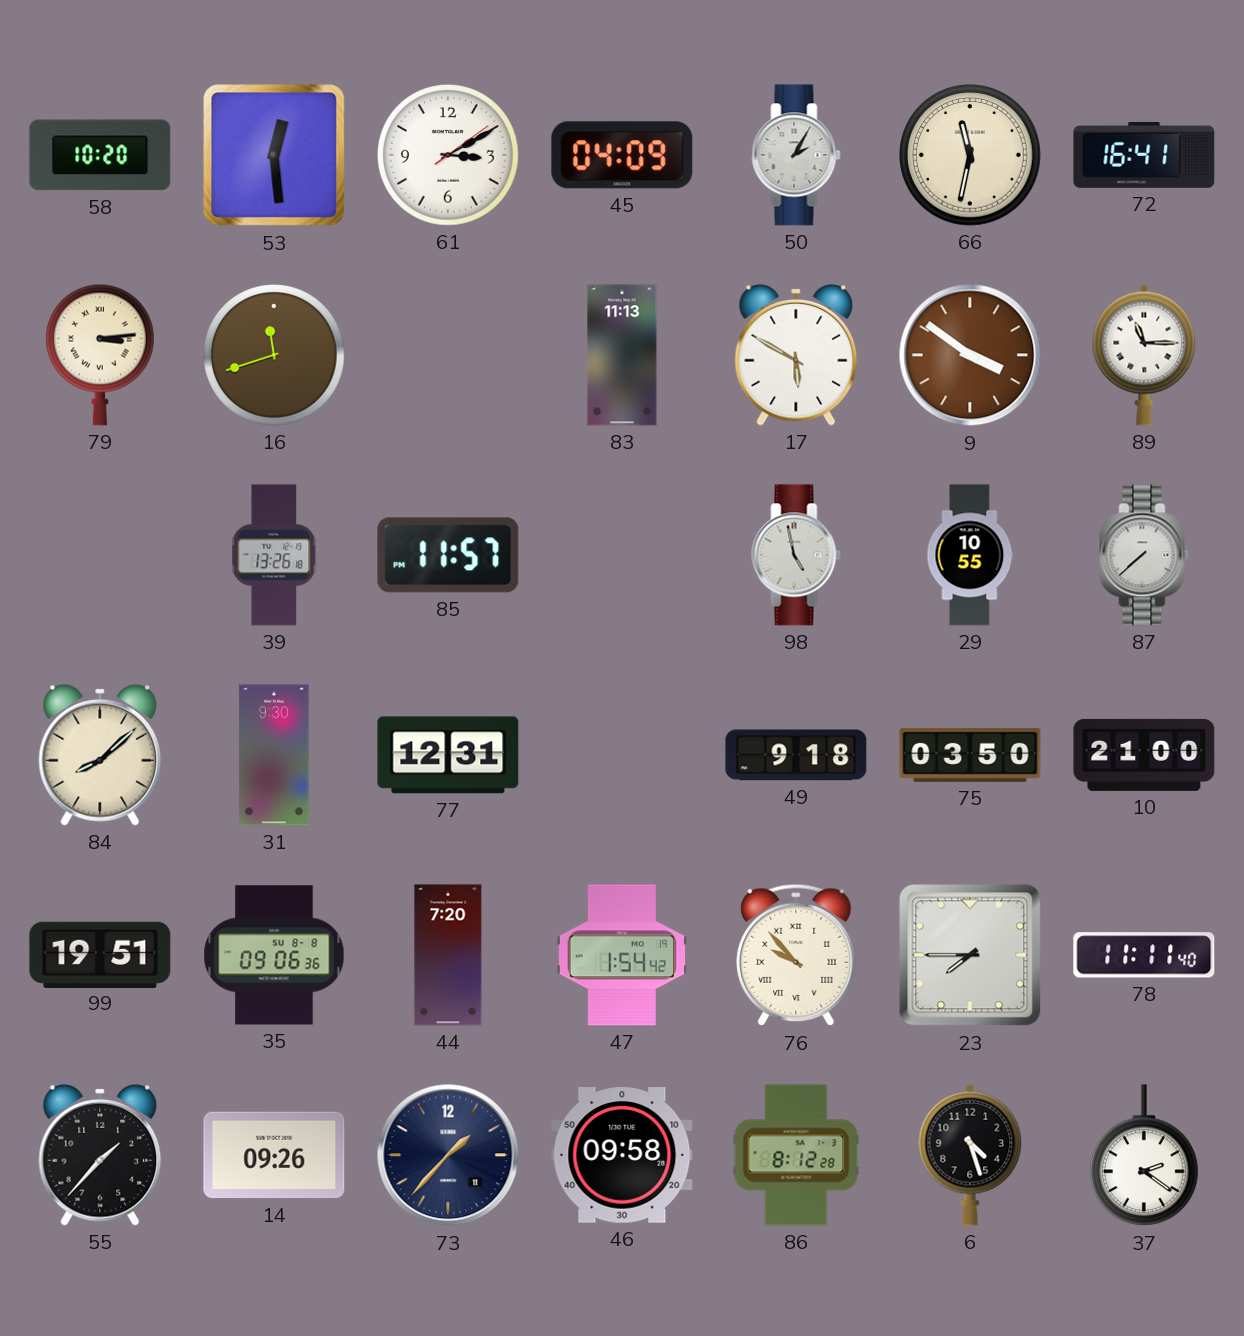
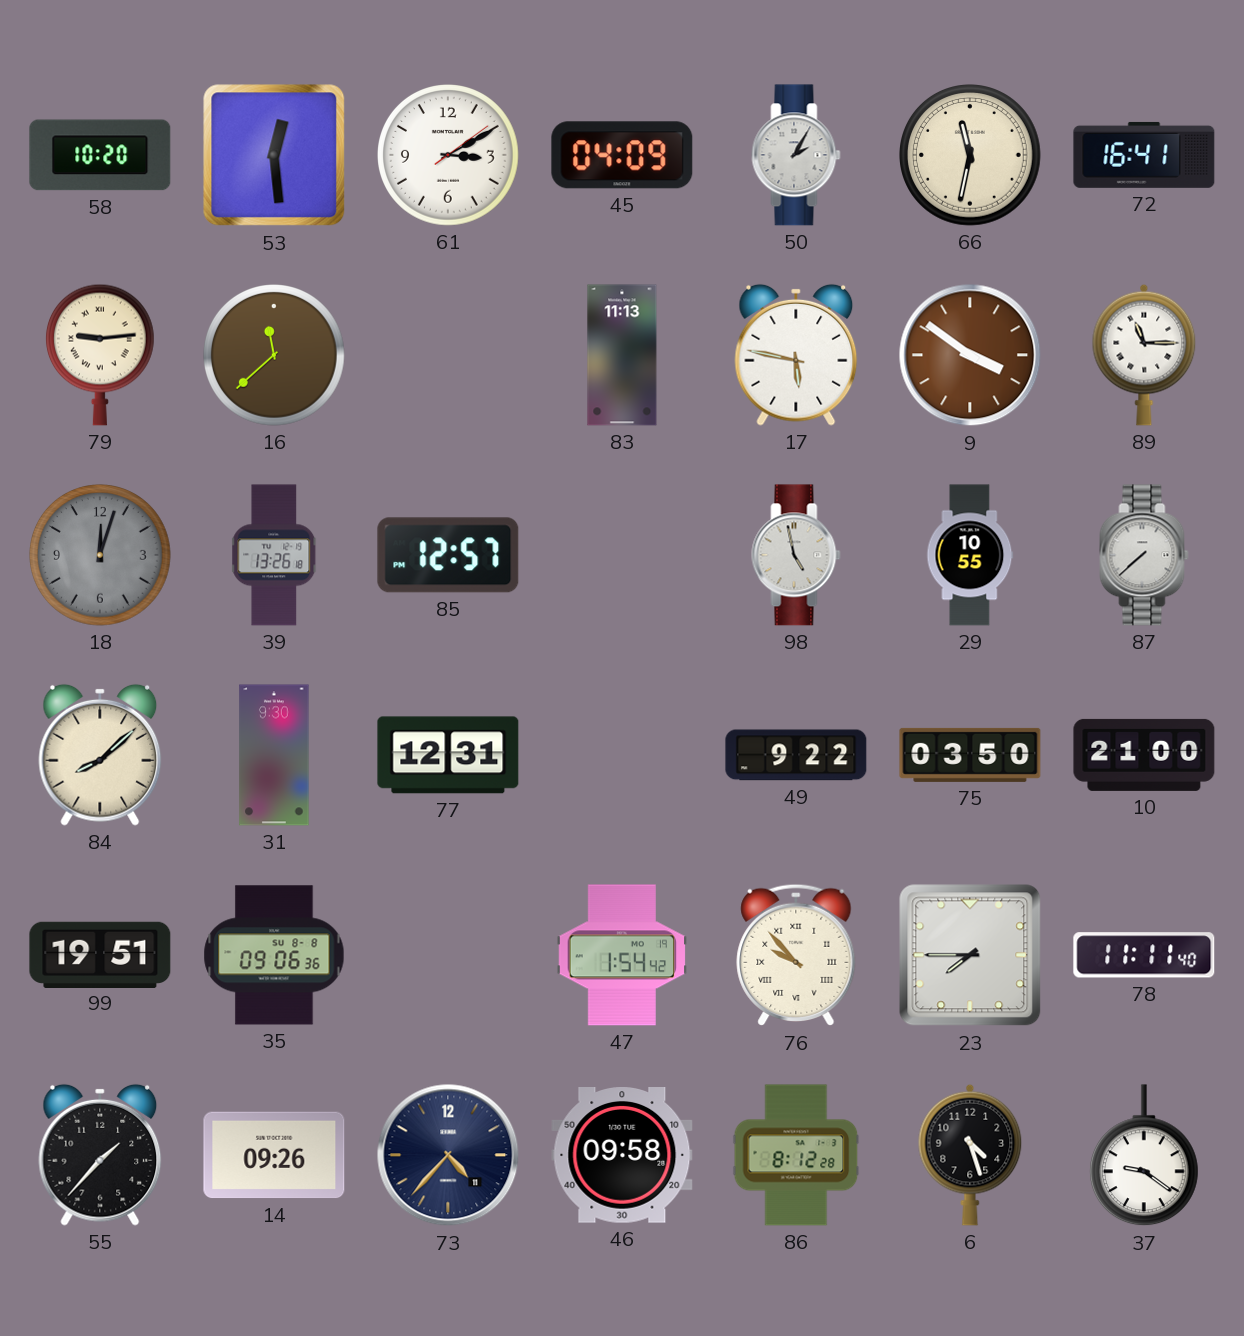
79: 3:14 -> 9:14 (100, 355)
16: 11:42 -> 11:38 (275, 356)
17: 5:50 -> 5:47 (796, 355)
18: none -> 12:03 (101, 556)
85: 11:57 -> 12:57 (448, 555)
49: 9:18 -> 9:22 (796, 755)
44: 7:20 -> none (448, 955)
73: 1:37 -> 4:37 (448, 1155)
37: 2:21 -> 9:21 (1144, 1156)
